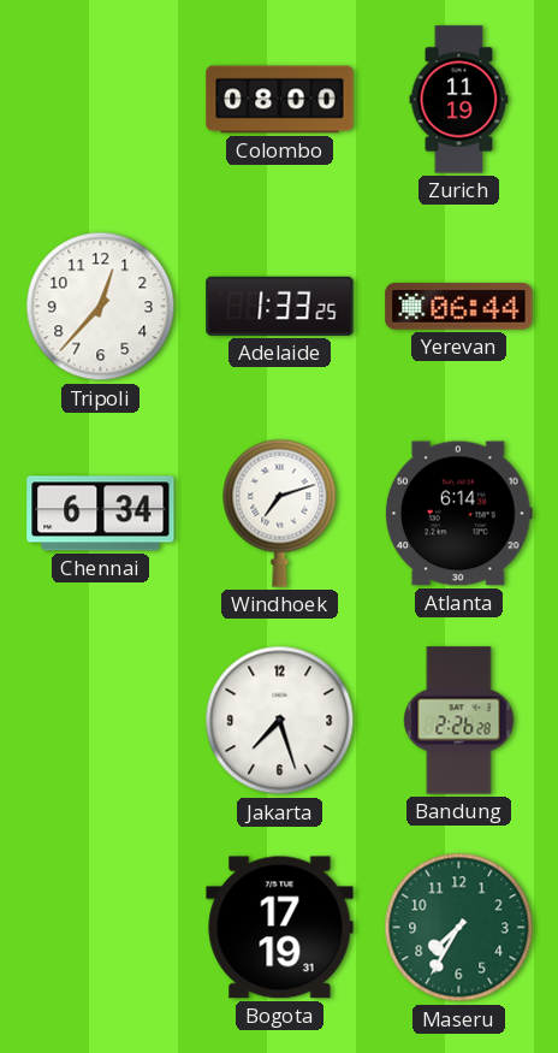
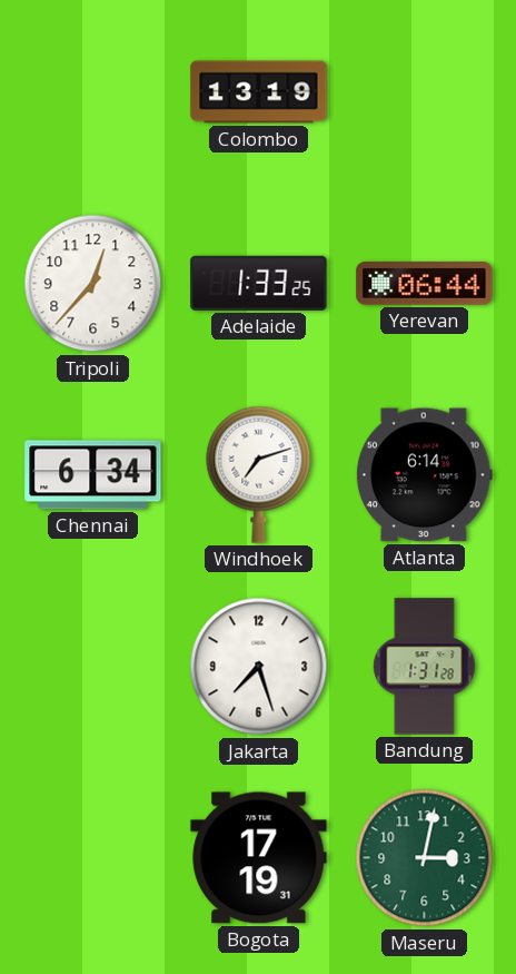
Colombo: 08:00 -> 13:19 (259, 92)
Zurich: 11:19 -> none (459, 100)
Bandung: 2:26 -> 1:31 (425, 667)
Maseru: 7:35 -> 3:02 (425, 858)
